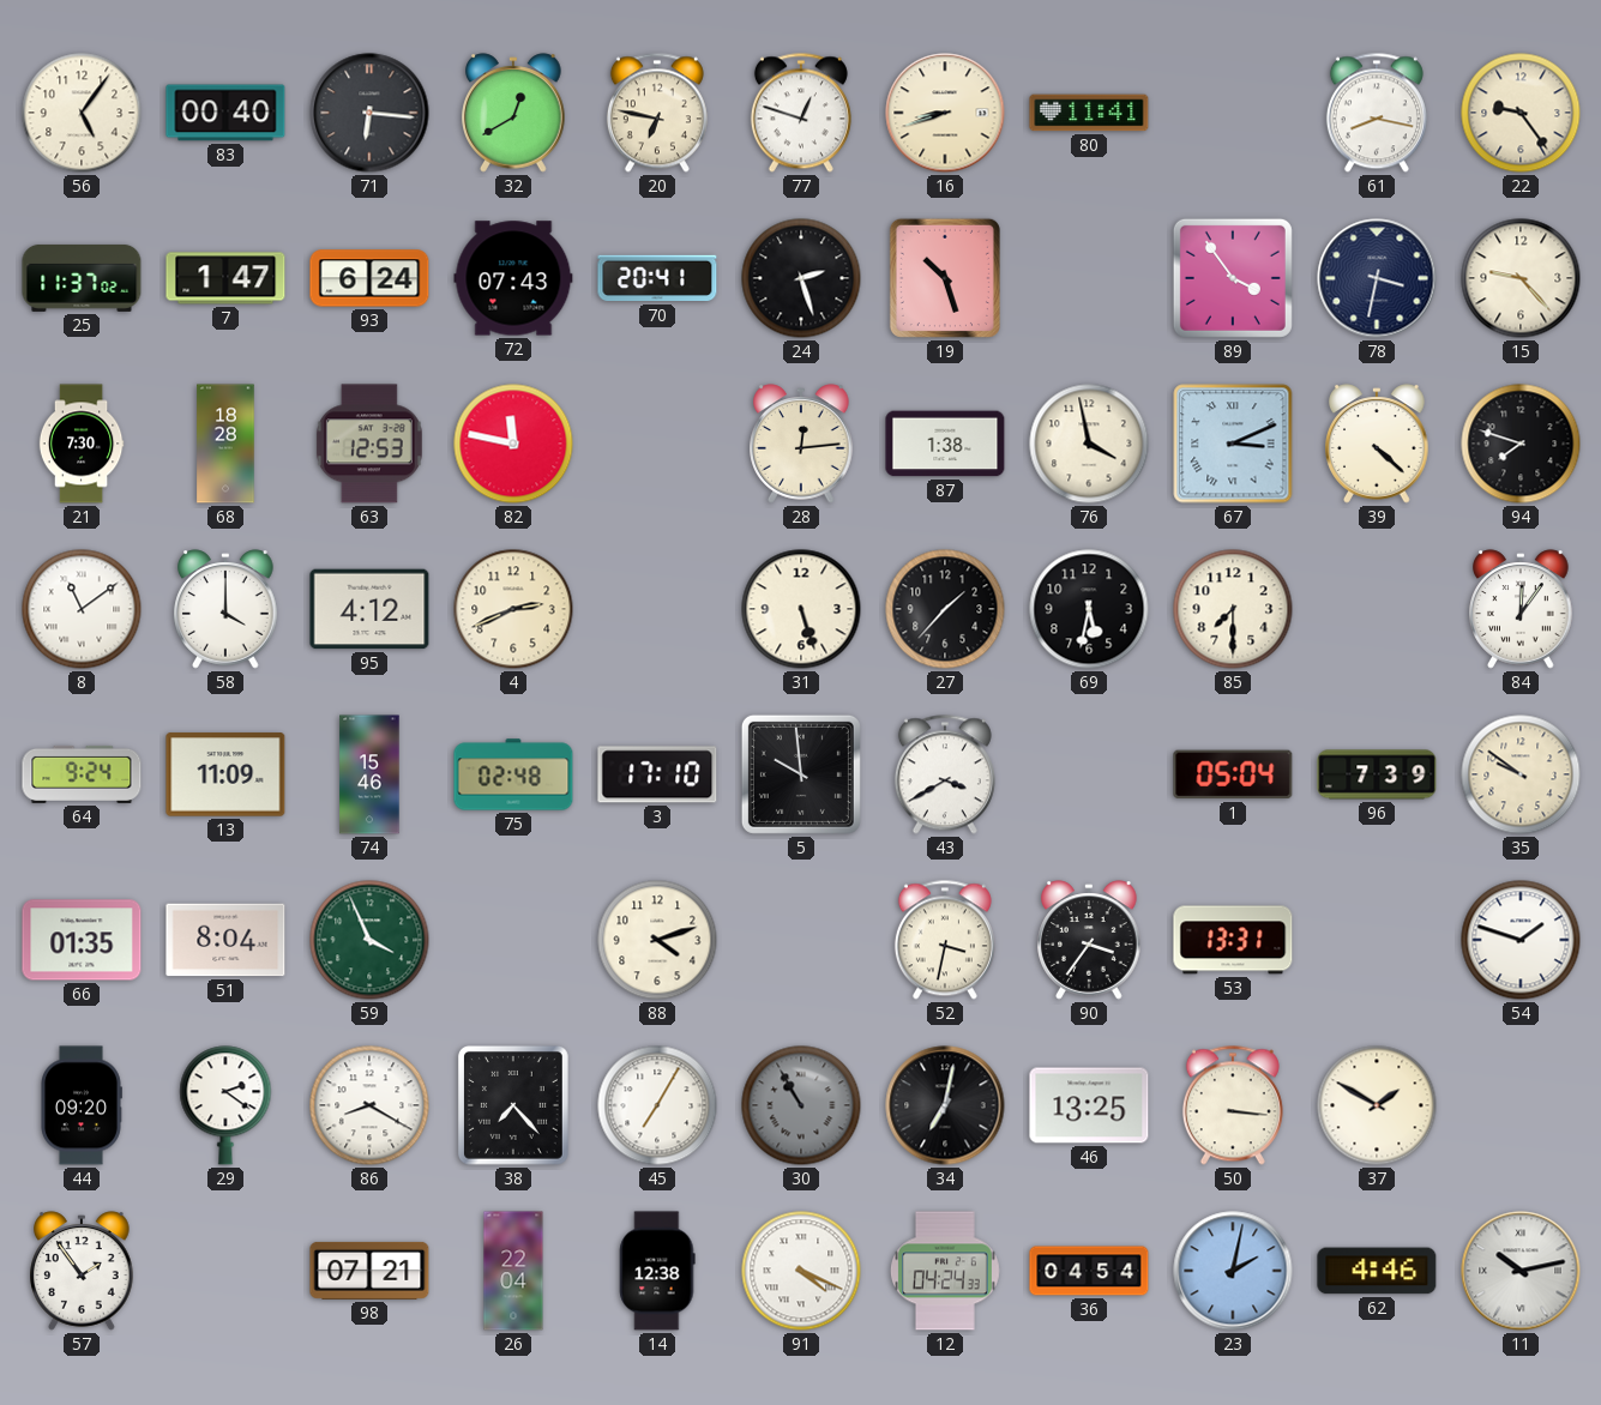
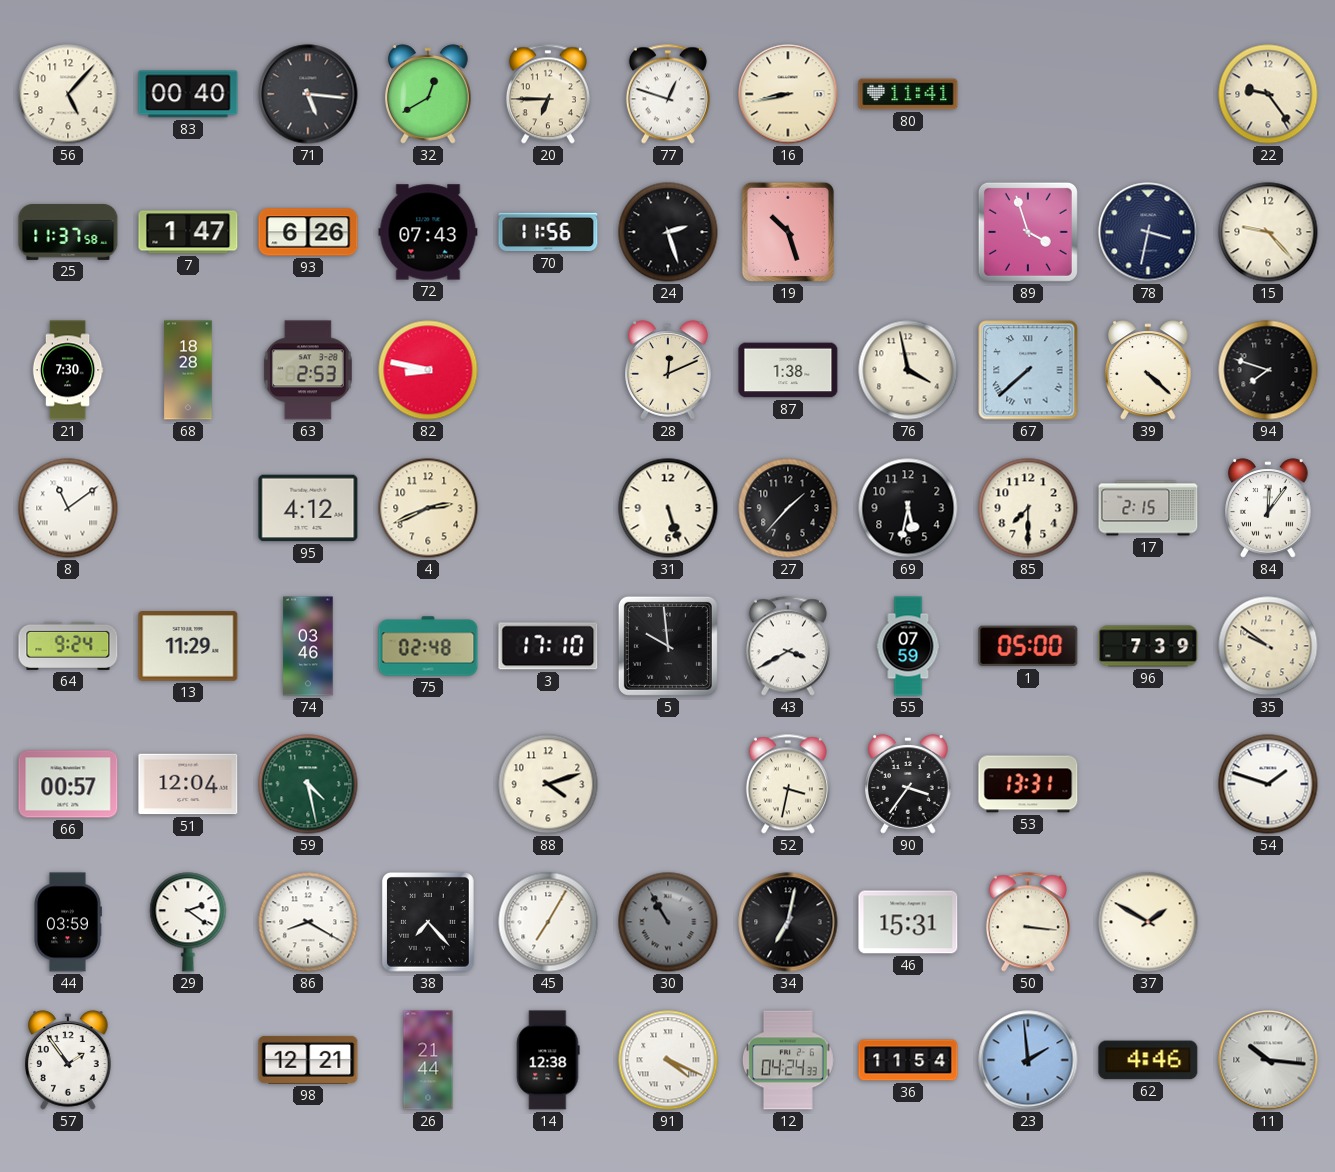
56: 5:06 -> 5:07 (68, 94)
71: 6:16 -> 5:16 (308, 94)
20: 6:47 -> 6:45 (548, 94)
16: 8:42 -> 8:43 (788, 94)
61: 8:17 -> none (1377, 113)
25: 11:37:02 -> 11:37:58 (68, 232)
93: 6:24 -> 6:26 (308, 232)
70: 20:41 -> 11:56 (548, 232)
89: 3:54 -> 3:57 (1028, 232)
63: 12:53 -> 2:53 (308, 370)
82: 11:47 -> 8:47 (428, 370)
28: 12:14 -> 12:11 (668, 370)
67: 3:11 -> 7:38 (1028, 370)
58: 4:00 -> none (225, 609)
17: none -> 2:15 (1148, 508)
13: 11:09 -> 11:29 (188, 646)
74: 15:46 -> 03:46 (308, 646)
55: none -> 07:59 (908, 646)
1: 05:04 -> 05:00 (1028, 646)
66: 01:35 -> 00:57 (68, 784)
51: 8:04 -> 12:04 (188, 784)
59: 3:56 -> 4:28 (308, 784)
44: 09:20 -> 03:59 (68, 922)
46: 13:25 -> 15:31 (908, 922)
98: 07:21 -> 12:21 (308, 1060)
26: 22:04 -> 21:44 (428, 1060)
36: 04:54 -> 11:54 (908, 1060)
23: 2:02 -> 1:59 (1028, 1060)
11: 10:13 -> 10:16 (1268, 1060)
